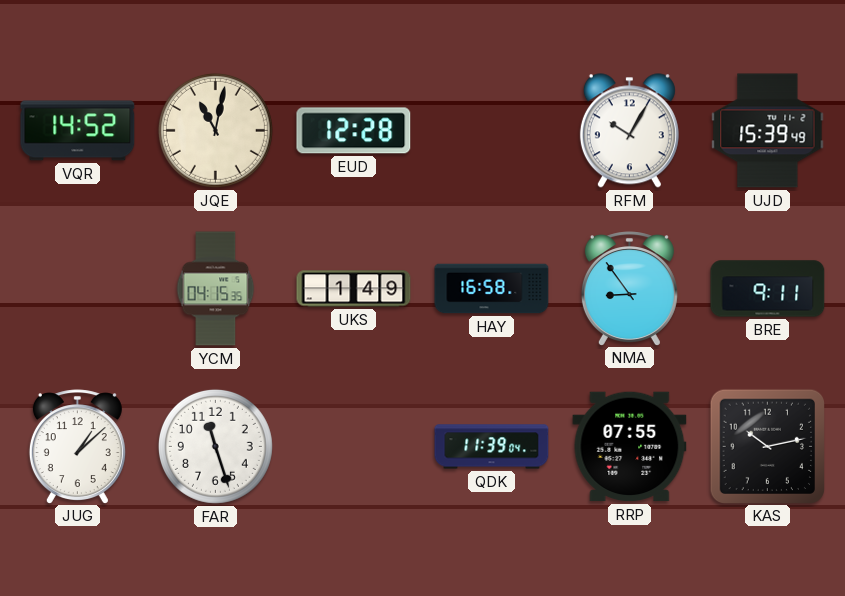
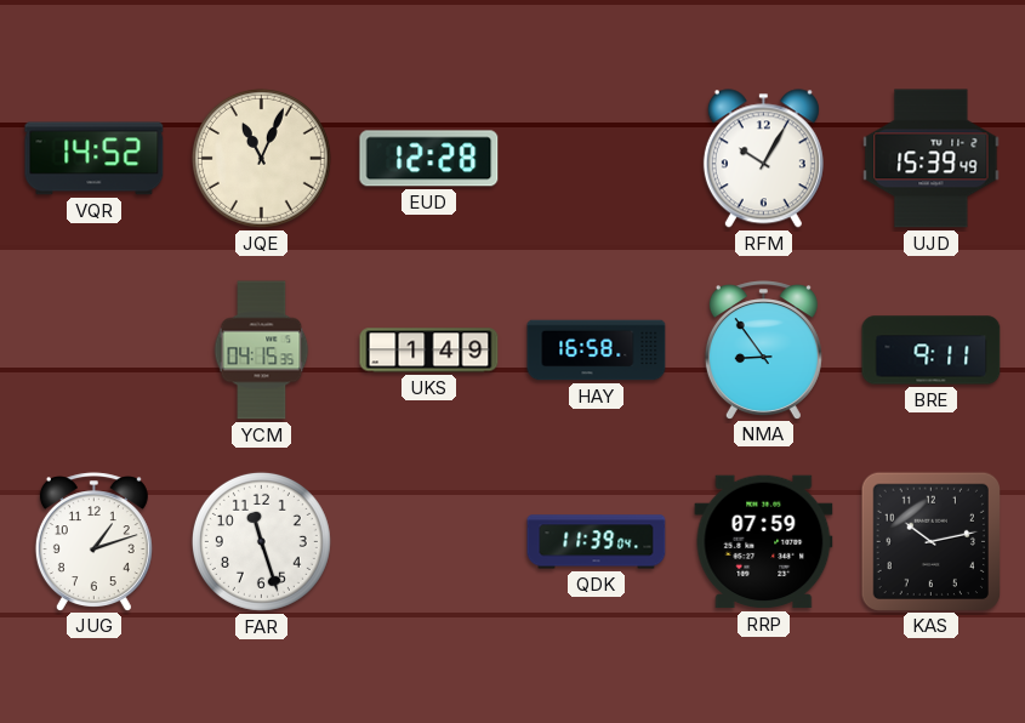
JQE: 11:02 -> 11:04 (261, 158)
JUG: 1:08 -> 1:12 (93, 541)
RRP: 07:55 -> 07:59 (764, 542)
